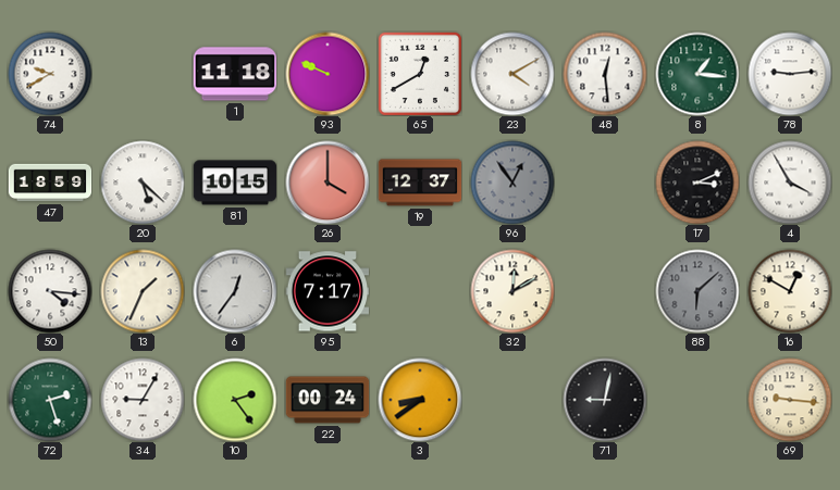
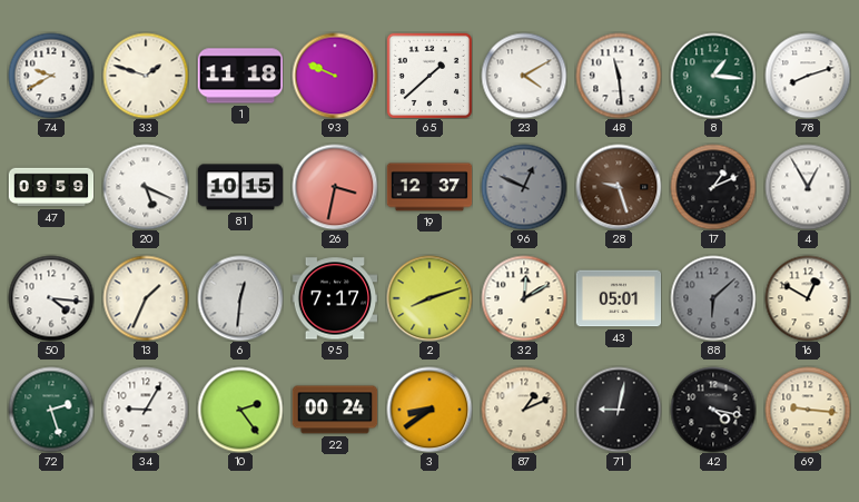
33: none -> 1:48 (146, 76)
65: 12:40 -> 1:38 (429, 76)
48: 12:29 -> 11:29 (619, 76)
78: 9:14 -> 8:12 (808, 76)
47: 18:59 -> 09:59 (51, 187)
20: 5:22 -> 5:19 (146, 187)
26: 4:00 -> 3:32 (335, 187)
96: 12:54 -> 12:49 (524, 187)
28: none -> 9:27 (619, 187)
17: 3:11 -> 1:11 (713, 187)
4: 3:55 -> 12:55 (808, 187)
6: 12:36 -> 12:31 (240, 298)
2: none -> 8:12 (429, 298)
43: none -> 05:01 (619, 298)
87: none -> 1:11 (524, 410)
42: none -> 4:17 (713, 410)
